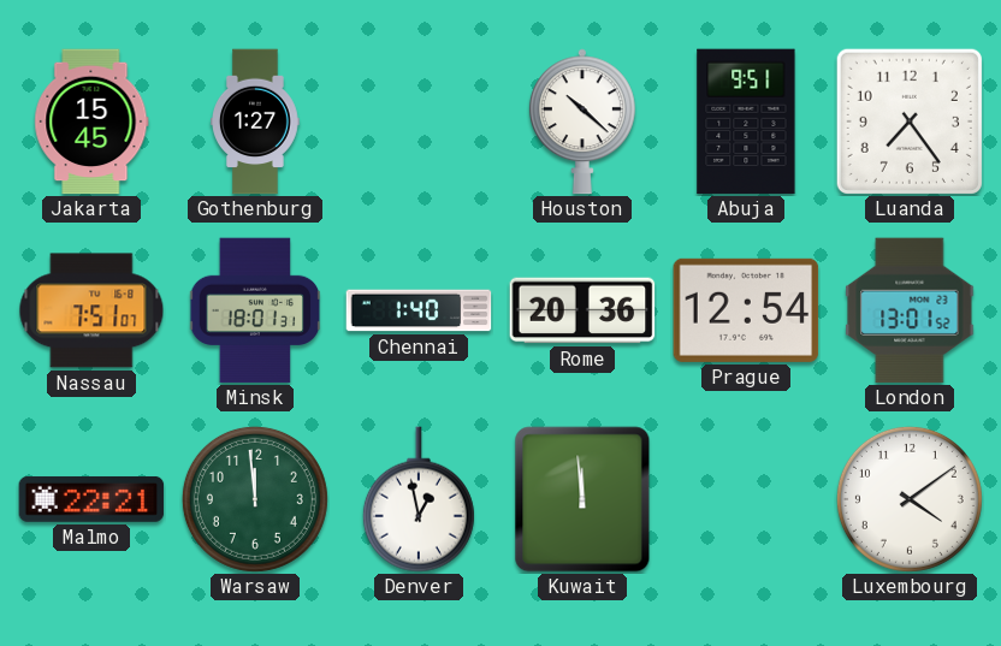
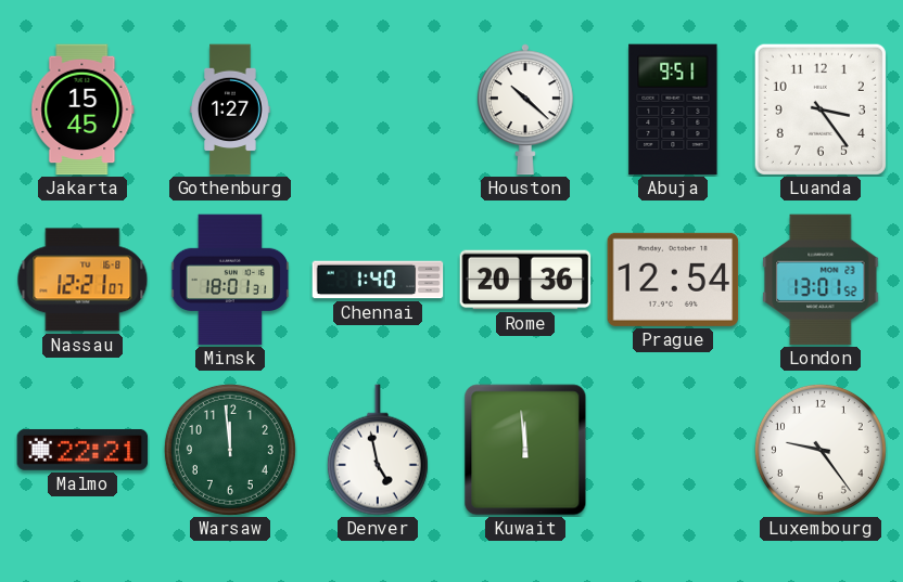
Luanda: 7:24 -> 3:24 (821, 109)
Nassau: 7:51 -> 12:21 (82, 280)
Denver: 12:58 -> 4:58 (378, 450)
Luxembourg: 4:09 -> 9:24 (821, 450)
